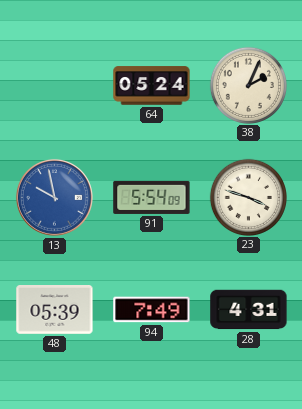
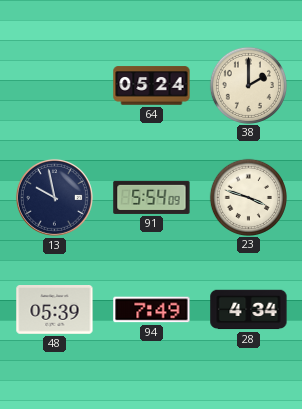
38: 2:04 -> 2:00 (248, 85)
13 dial: blue -> navy (55, 198)
28: 4:31 -> 4:34 (249, 310)
